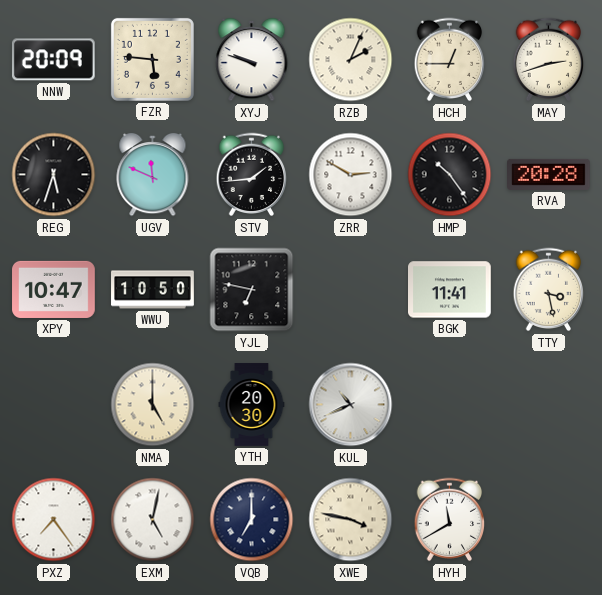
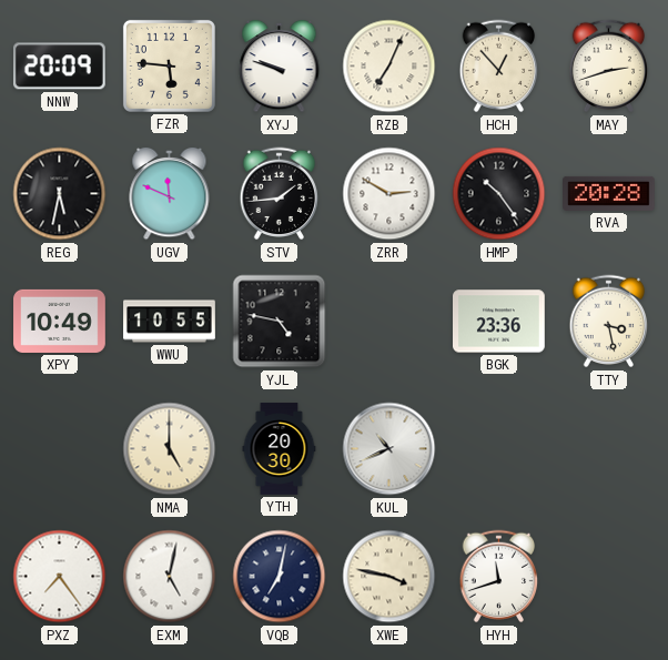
RZB: 2:04 -> 7:04 (389, 67)
HCH: 12:45 -> 12:53 (499, 67)
REG: 5:33 -> 5:32 (60, 194)
XPY: 10:47 -> 10:49 (60, 321)
WWU: 10:50 -> 10:55 (170, 322)
YJL: 6:47 -> 4:47 (280, 322)
BGK: 11:41 -> 23:36 (499, 322)
VQB: 7:00 -> 7:02 (280, 577)
HYH: 11:40 -> 11:42 (499, 577)
